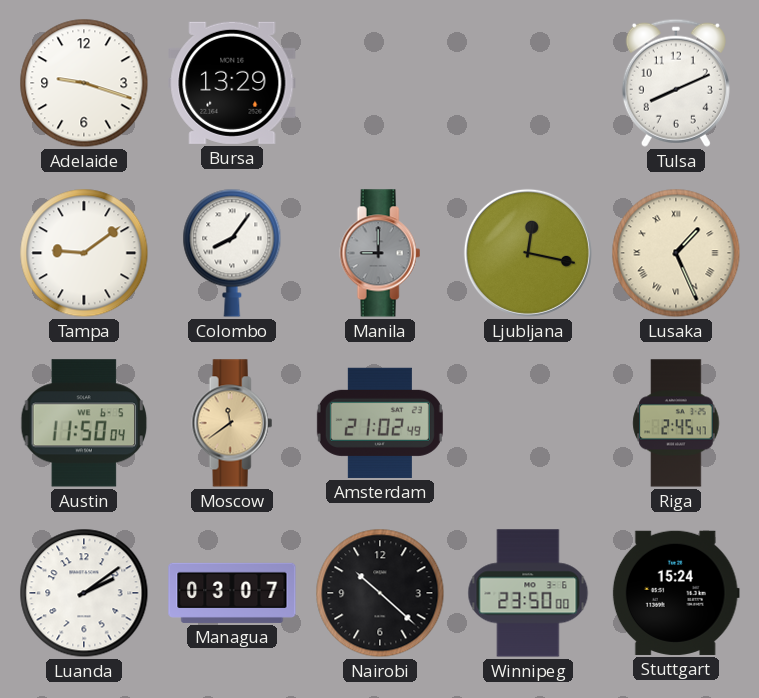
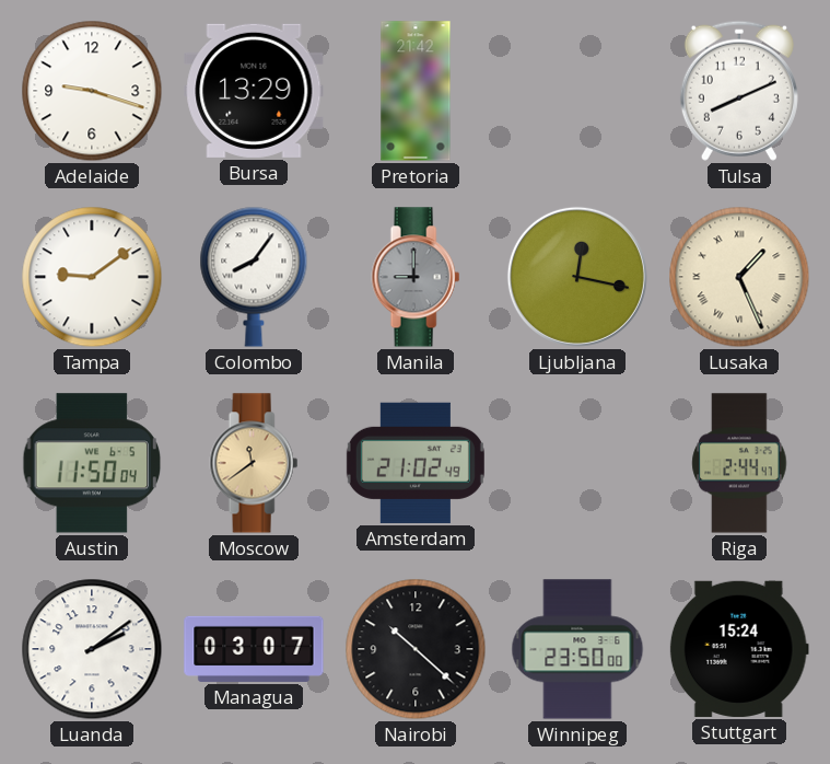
Pretoria: none -> 21:42 (416, 91)
Riga: 2:45 -> 2:44 (739, 463)
